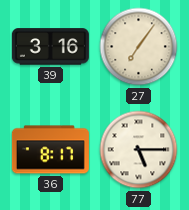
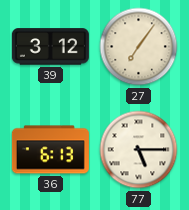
39: 3:16 -> 3:12 (50, 47)
36: 8:17 -> 6:13 (50, 150)
